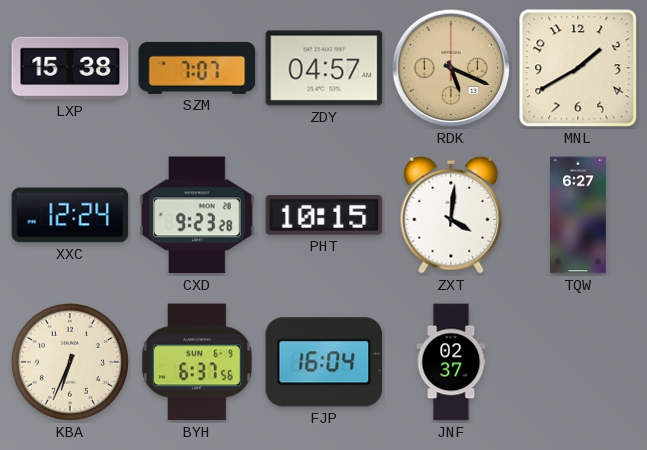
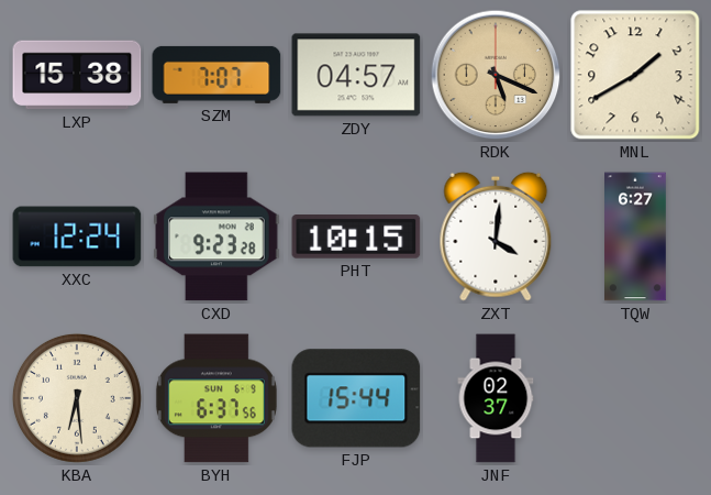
KBA: 6:34 -> 6:29 (77, 398)
FJP: 16:04 -> 15:44 (356, 398)
